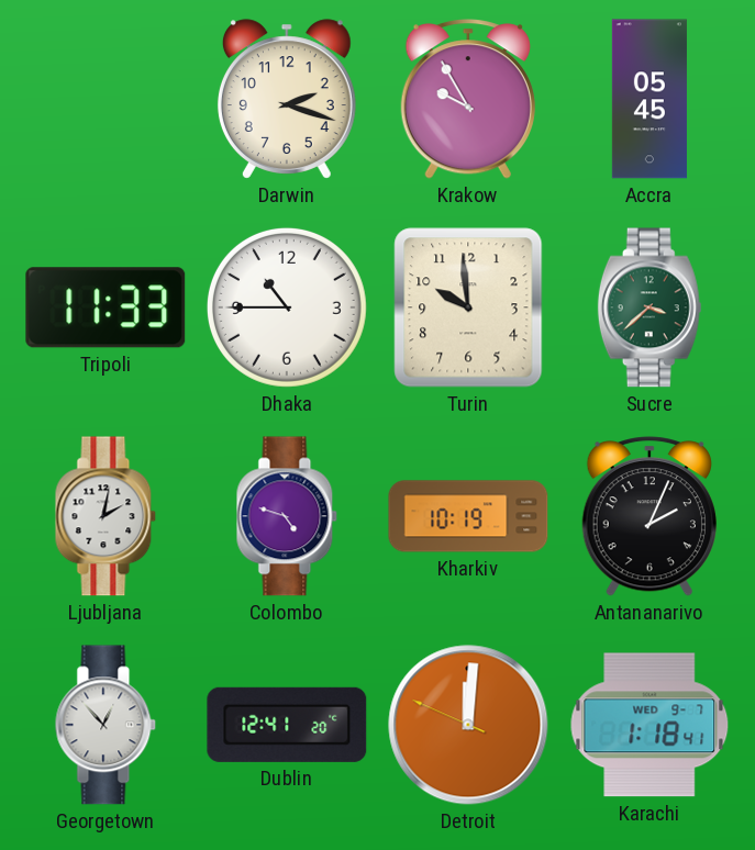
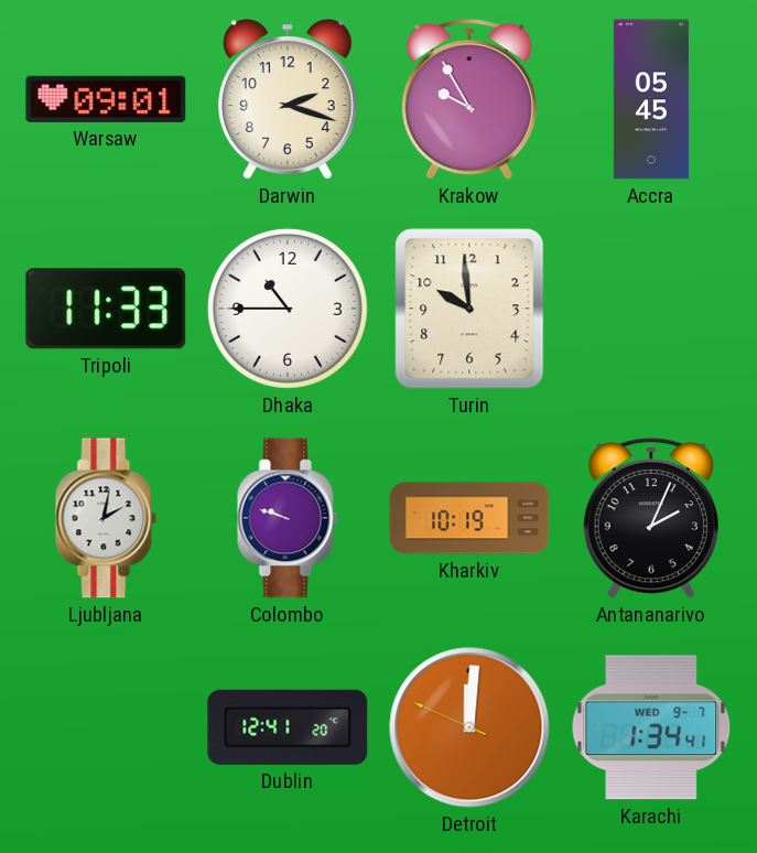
Warsaw: none -> 09:01 (106, 99)
Sucre: 3:38 -> none (649, 307)
Colombo: 4:48 -> 9:48 (288, 518)
Georgetown: 12:53 -> none (106, 725)
Karachi: 1:18 -> 1:34 (651, 727)
